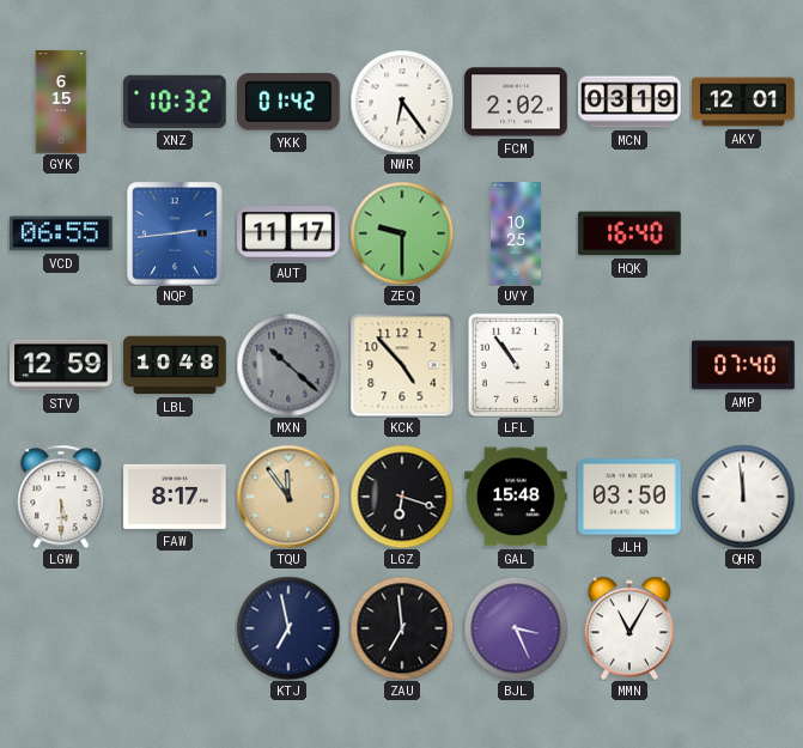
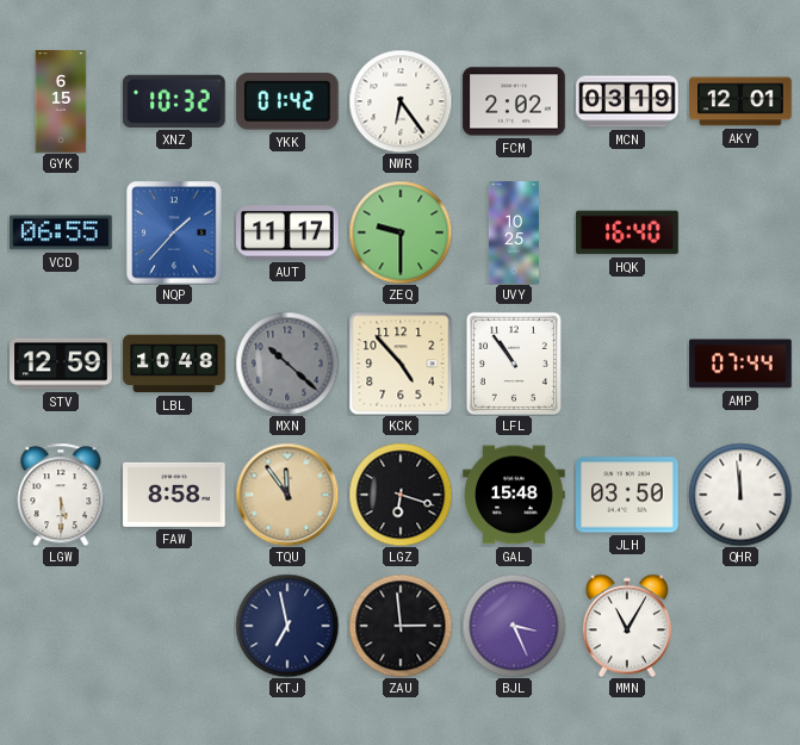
NQP: 2:44 -> 1:37 (174, 232)
AMP: 07:40 -> 07:44 (740, 364)
FAW: 8:17 -> 8:58 (174, 495)
ZAU: 6:59 -> 2:59 (401, 626)
